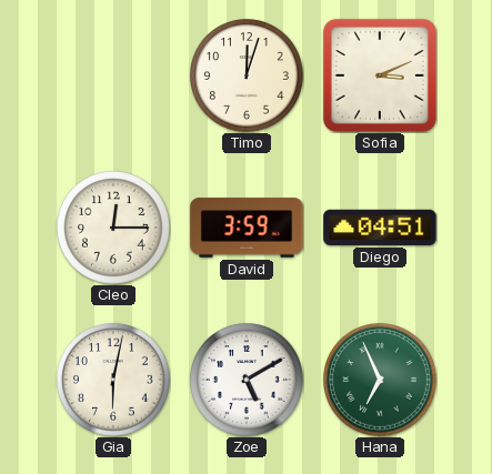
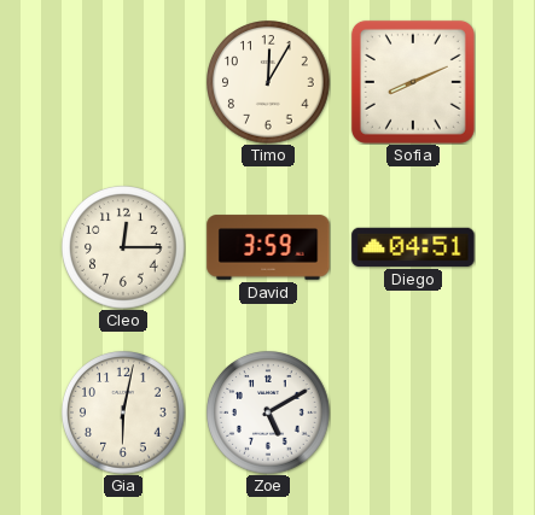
Timo: 12:03 -> 12:05 (269, 83)
Sofia: 3:11 -> 8:11 (413, 82)
Hana: 6:56 -> none (381, 381)
